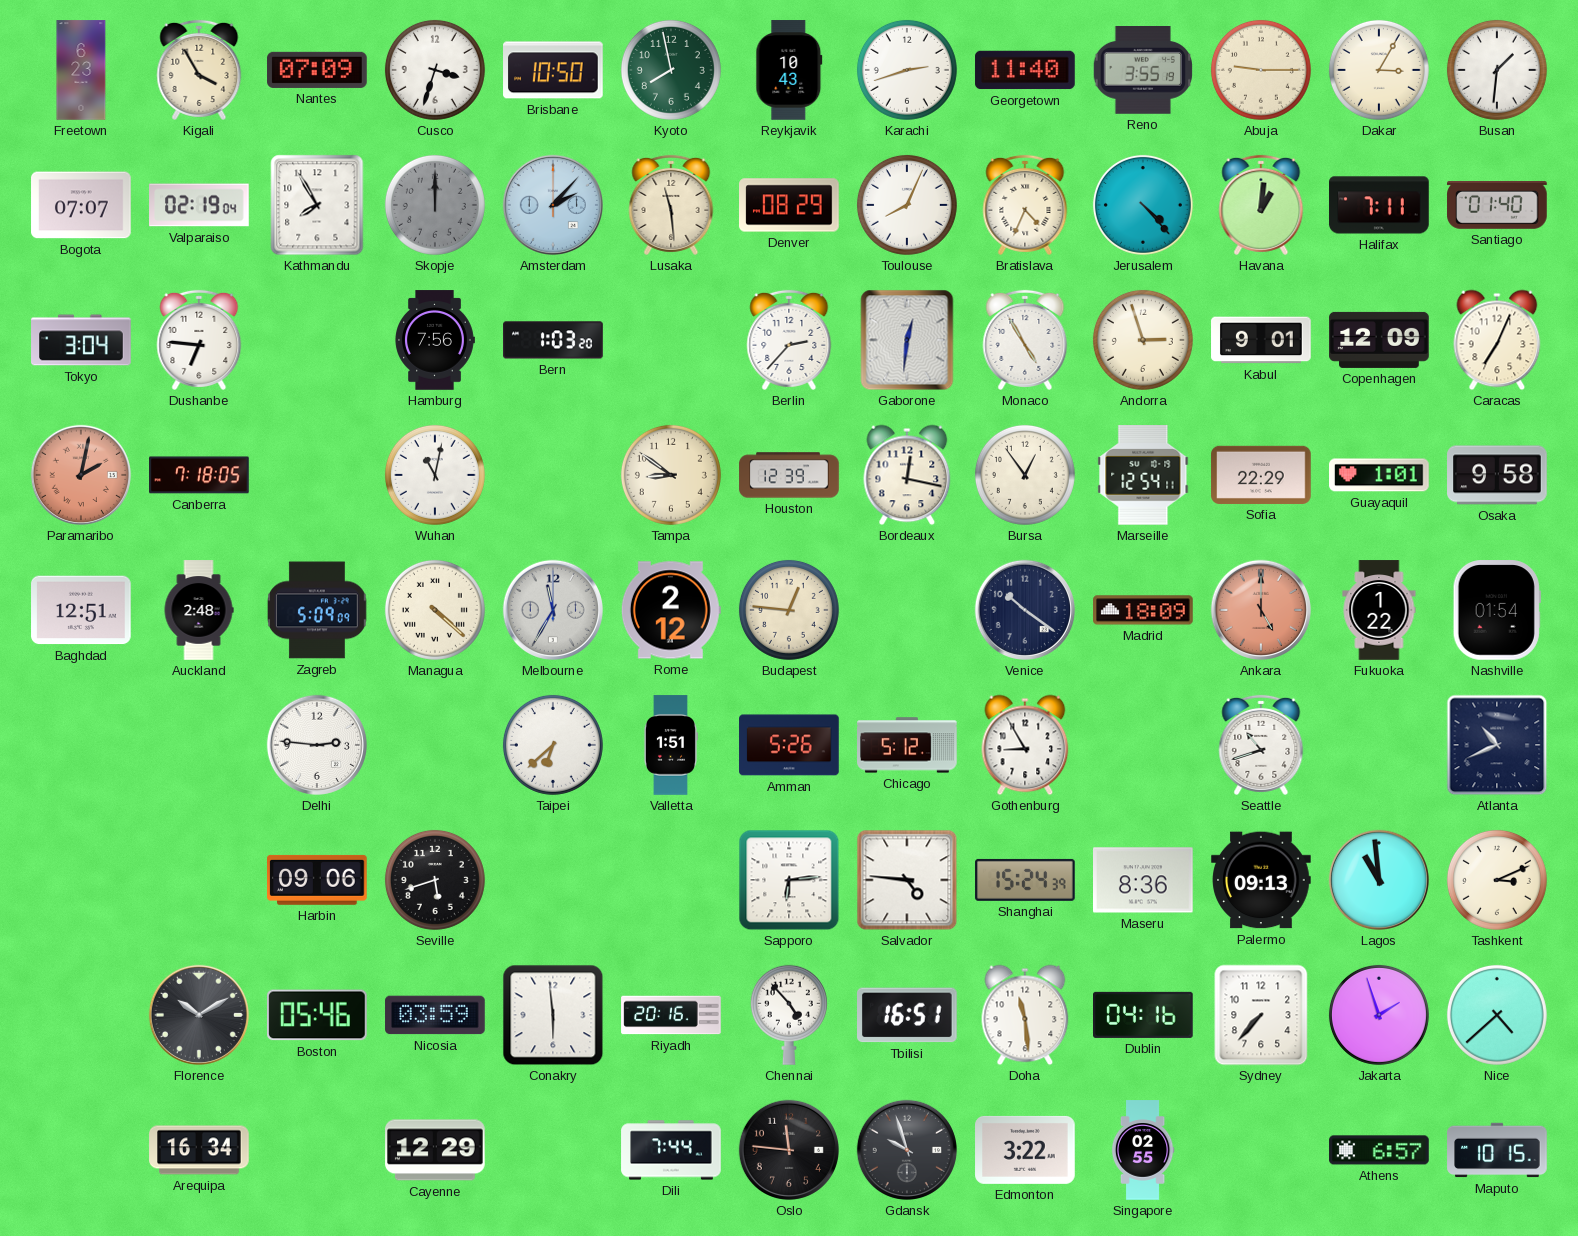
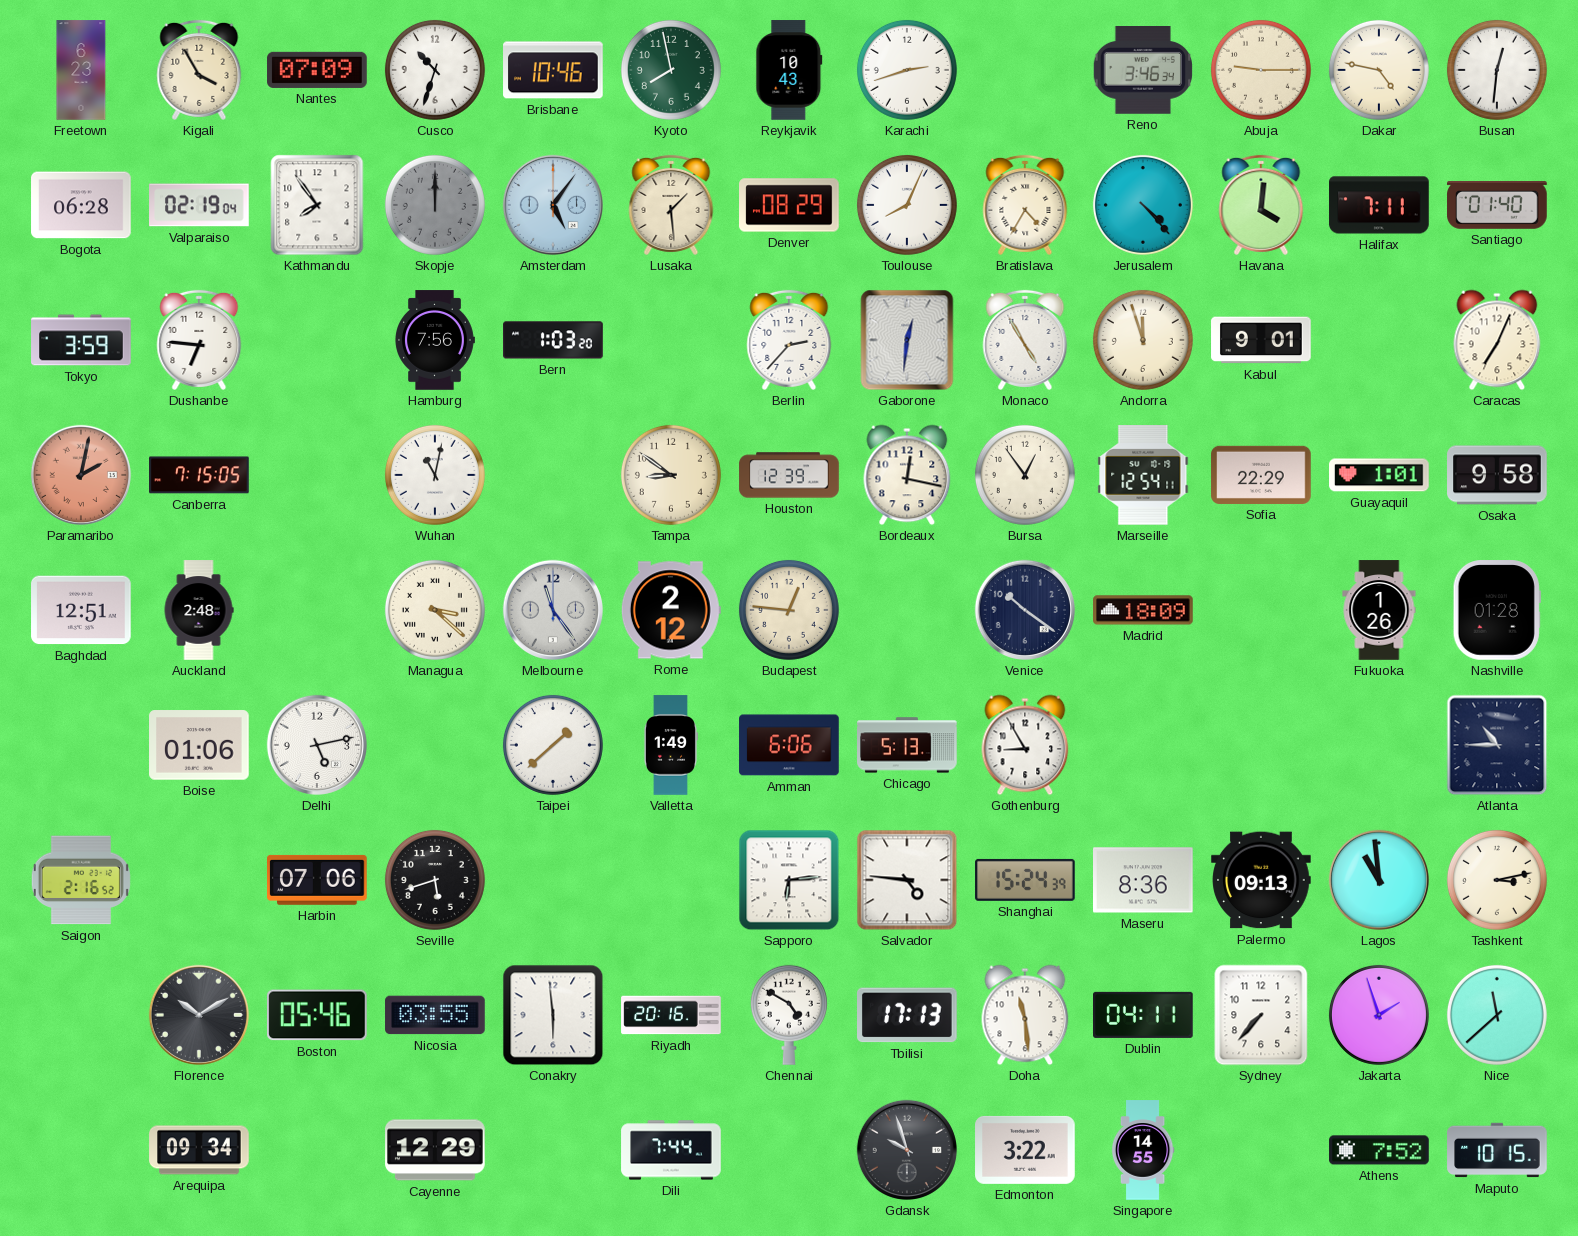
Cusco: 3:33 -> 10:33 (435, 70)
Brisbane: 10:50 -> 10:46 (553, 70)
Georgetown: 11:40 -> none (1025, 70)
Reno: 3:55 -> 3:46 (1142, 71)
Dakar: 3:05 -> 4:47 (1379, 70)
Busan: 1:31 -> 12:31 (1497, 70)
Bogota: 07:07 -> 06:28 (81, 205)
Kathmandu: 7:55 -> 7:54 (317, 205)
Amsterdam: 2:07 -> 5:06 (553, 205)
Lusaka: 11:29 -> 1:29 (671, 205)
Bratislava: 4:34 -> 4:35 (1025, 205)
Havana: 1:01 -> 4:01 (1261, 205)
Tokyo: 3:04 -> 3:59 (81, 340)
Andorra: 2:57 -> 11:57 (1143, 340)
Copenhagen: 12:09 -> none (1379, 340)
Canberra: 7:18 -> 7:15 (199, 475)
Zagreb: 5:09 -> none (317, 610)
Managua: 4:22 -> 3:22 (435, 610)
Melbourne: 11:35 -> 11:24 (553, 610)
Ankara: 5:00 -> none (1261, 610)
Fukuoka: 1:22 -> 1:26 (1379, 610)
Nashville: 01:54 -> 01:28 (1497, 610)
Boise: none -> 01:06 (199, 745)
Delhi: 2:46 -> 5:13 (317, 745)
Taipei: 6:38 -> 1:38 (553, 745)
Valletta: 1:51 -> 1:49 (670, 745)
Amman: 5:26 -> 6:06 (789, 745)
Chicago: 5:12 -> 5:13 (907, 745)
Seattle: 10:42 -> none (1261, 745)
Atlanta: 10:41 -> 10:45 (1497, 745)
Saigon: none -> 2:16 (81, 880)
Harbin: 09:06 -> 07:06 (318, 880)
Tashkent: 3:11 -> 3:13 (1497, 880)
Nicosia: 03:59 -> 03:55 (435, 1015)
Chennai: 4:53 -> 4:50 (789, 1015)
Tbilisi: 16:51 -> 17:13 (908, 1015)
Dublin: 04:16 -> 04:11 (1143, 1015)
Nice: 4:38 -> 11:38 (1497, 1015)
Arequipa: 16:34 -> 09:34 (199, 1150)
Oslo: 11:46 -> none (789, 1150)
Singapore: 02:55 -> 14:55 (1143, 1150)
Athens: 6:57 -> 7:52 (1379, 1150)
